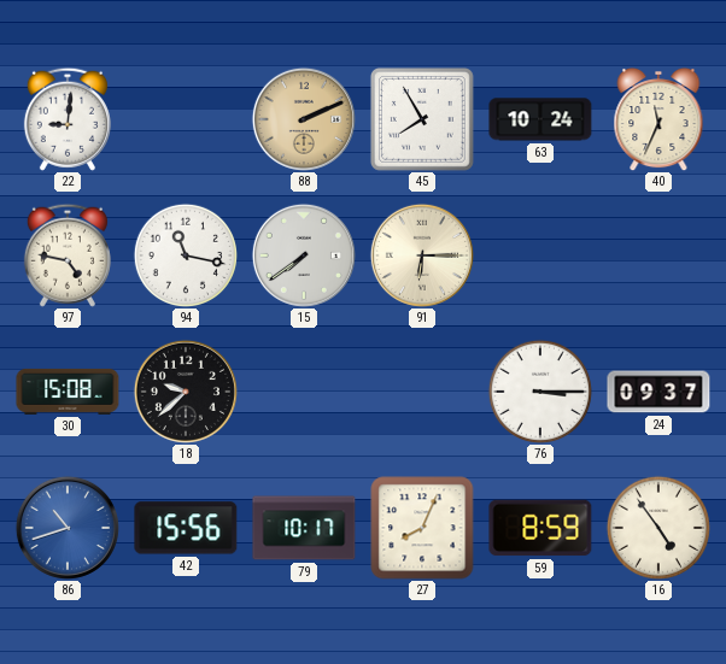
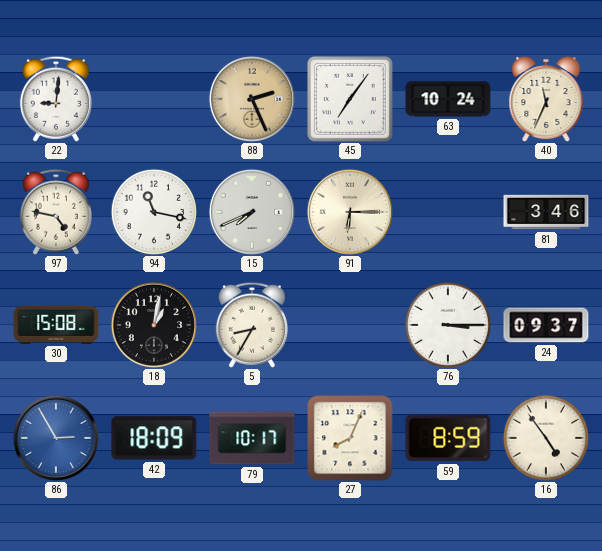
88: 2:11 -> 2:26 (252, 99)
45: 7:55 -> 7:06 (350, 99)
15: 7:39 -> 7:41 (252, 212)
81: none -> 3:46 (546, 212)
18: 9:38 -> 1:02 (154, 325)
5: none -> 8:35 (252, 325)
86: 10:42 -> 2:55 (56, 438)
42: 15:56 -> 18:09 (154, 438)
